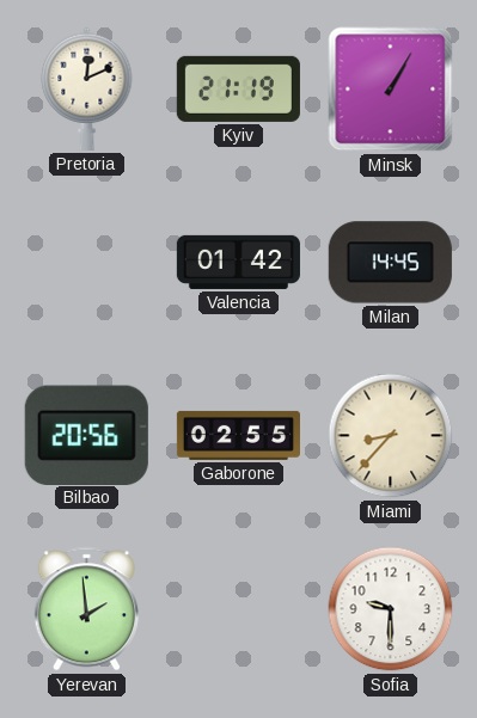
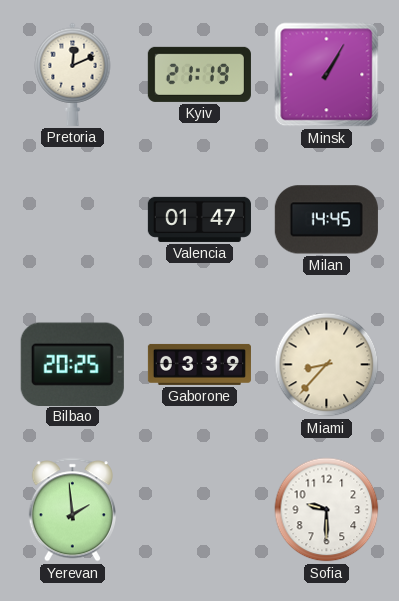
Valencia: 01:42 -> 01:47 (199, 219)
Bilbao: 20:56 -> 20:25 (72, 364)
Gaborone: 02:55 -> 03:39 (199, 364)
